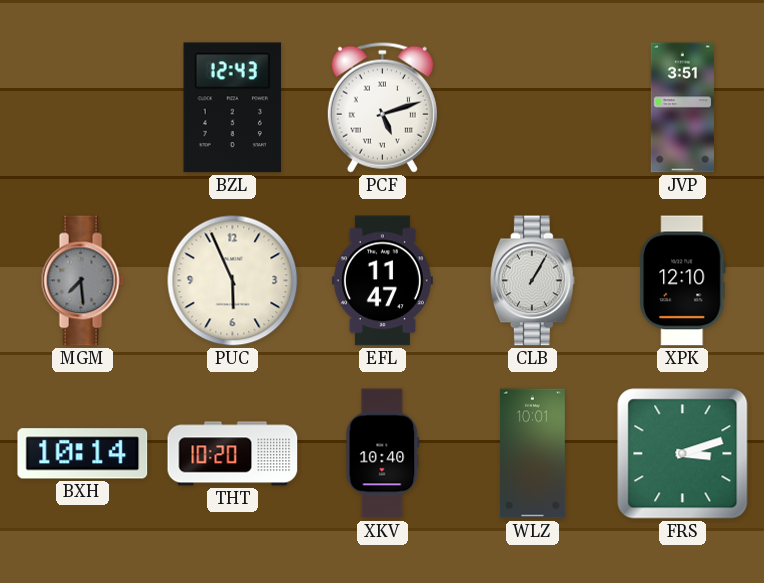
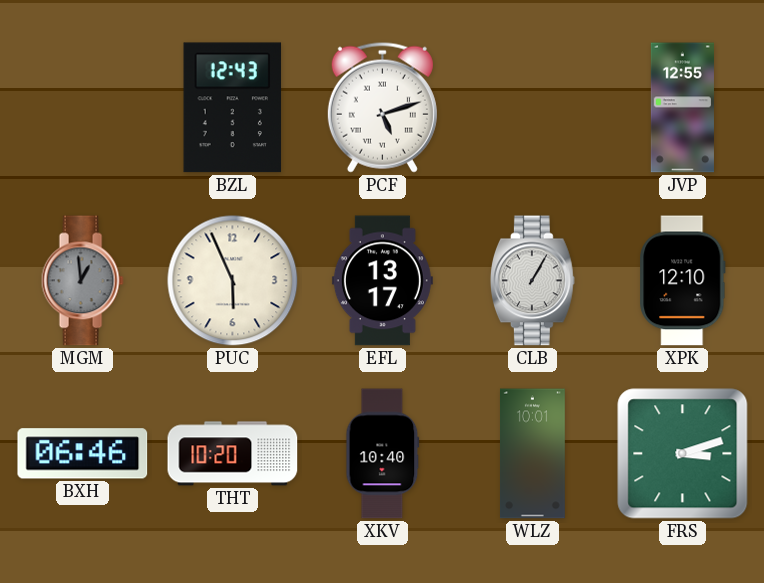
JVP: 3:51 -> 12:55 (682, 108)
MGM: 7:29 -> 12:59 (82, 281)
EFL: 11:47 -> 13:17 (382, 281)
BXH: 10:14 -> 06:46 (83, 454)
